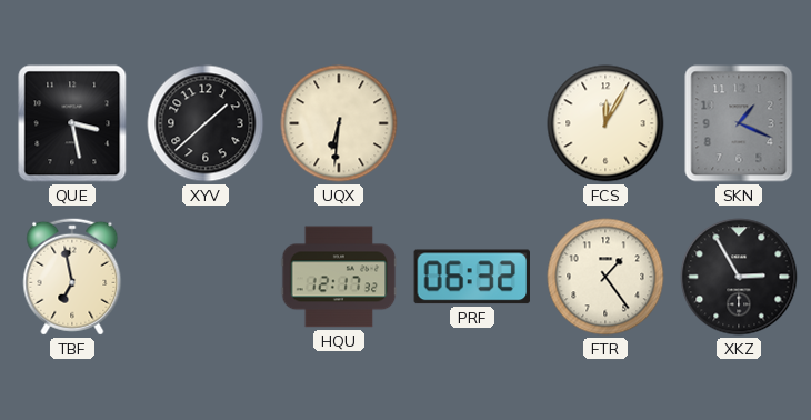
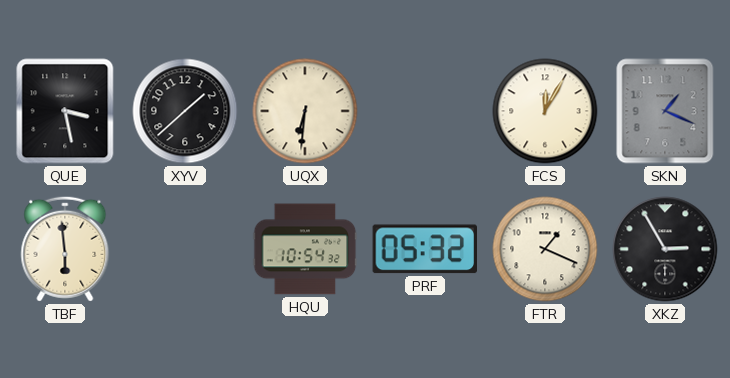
TBF: 6:58 -> 5:59 (65, 249)
HQU: 12:17 -> 10:54 (305, 249)
PRF: 06:32 -> 05:32 (425, 249)
FTR: 1:24 -> 1:19 (545, 249)
